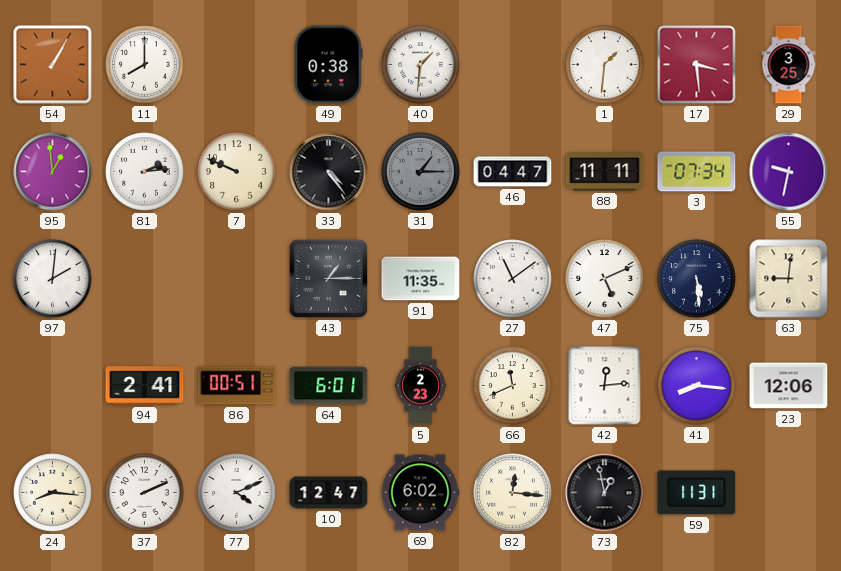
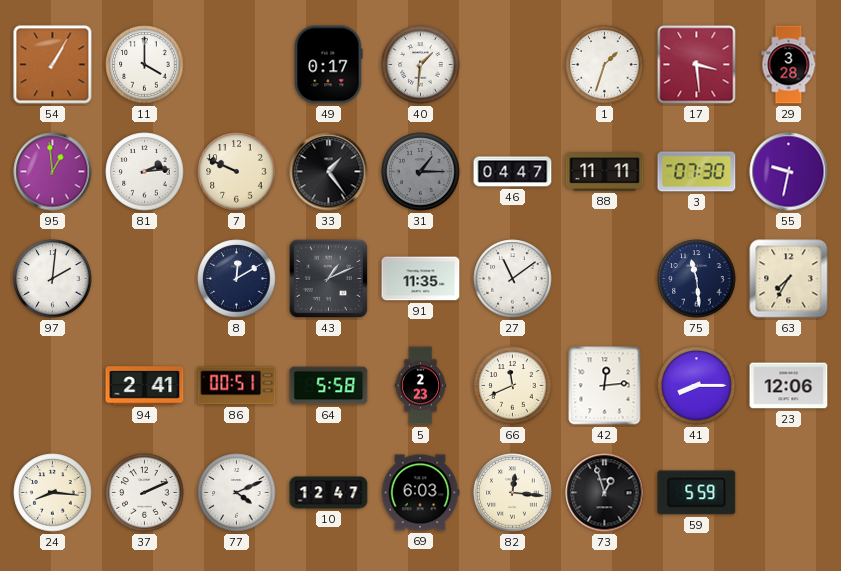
11: 8:00 -> 4:00 (145, 65)
49: 0:38 -> 0:17 (328, 65)
1: 1:31 -> 1:33 (605, 65)
29: 3:25 -> 3:28 (789, 65)
33: 4:24 -> 1:24 (329, 172)
3: 07:34 -> 07:30 (697, 172)
8: none -> 12:10 (237, 279)
43: 1:15 -> 1:11 (329, 279)
47: 5:11 -> none (605, 279)
75: 5:29 -> 11:29 (697, 279)
63: 9:01 -> 7:35 (789, 279)
64: 6:01 -> 5:58 (329, 386)
41: 8:16 -> 8:15 (697, 386)
69: 6:02 -> 6:03 (420, 493)
73: 12:58 -> 12:57 (605, 493)
59: 11:31 -> 5:59 (697, 493)
